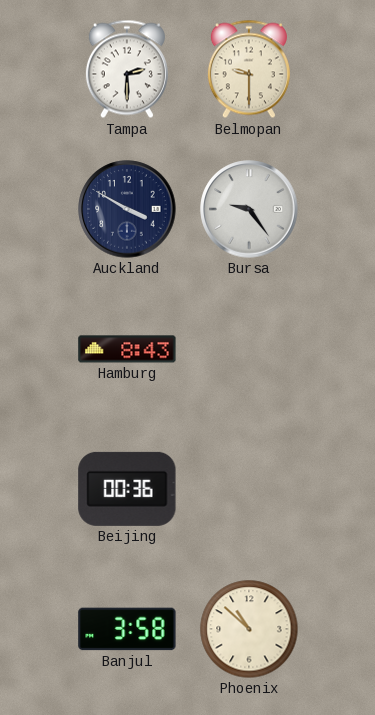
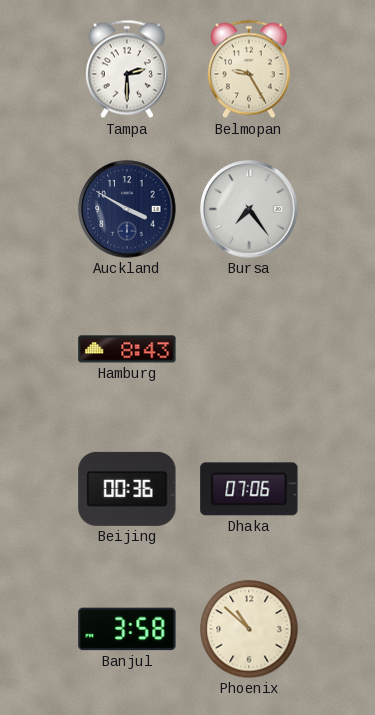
Belmopan: 9:30 -> 9:25 (249, 69)
Bursa: 9:24 -> 7:24 (249, 209)
Dhaka: none -> 07:06 (249, 489)
